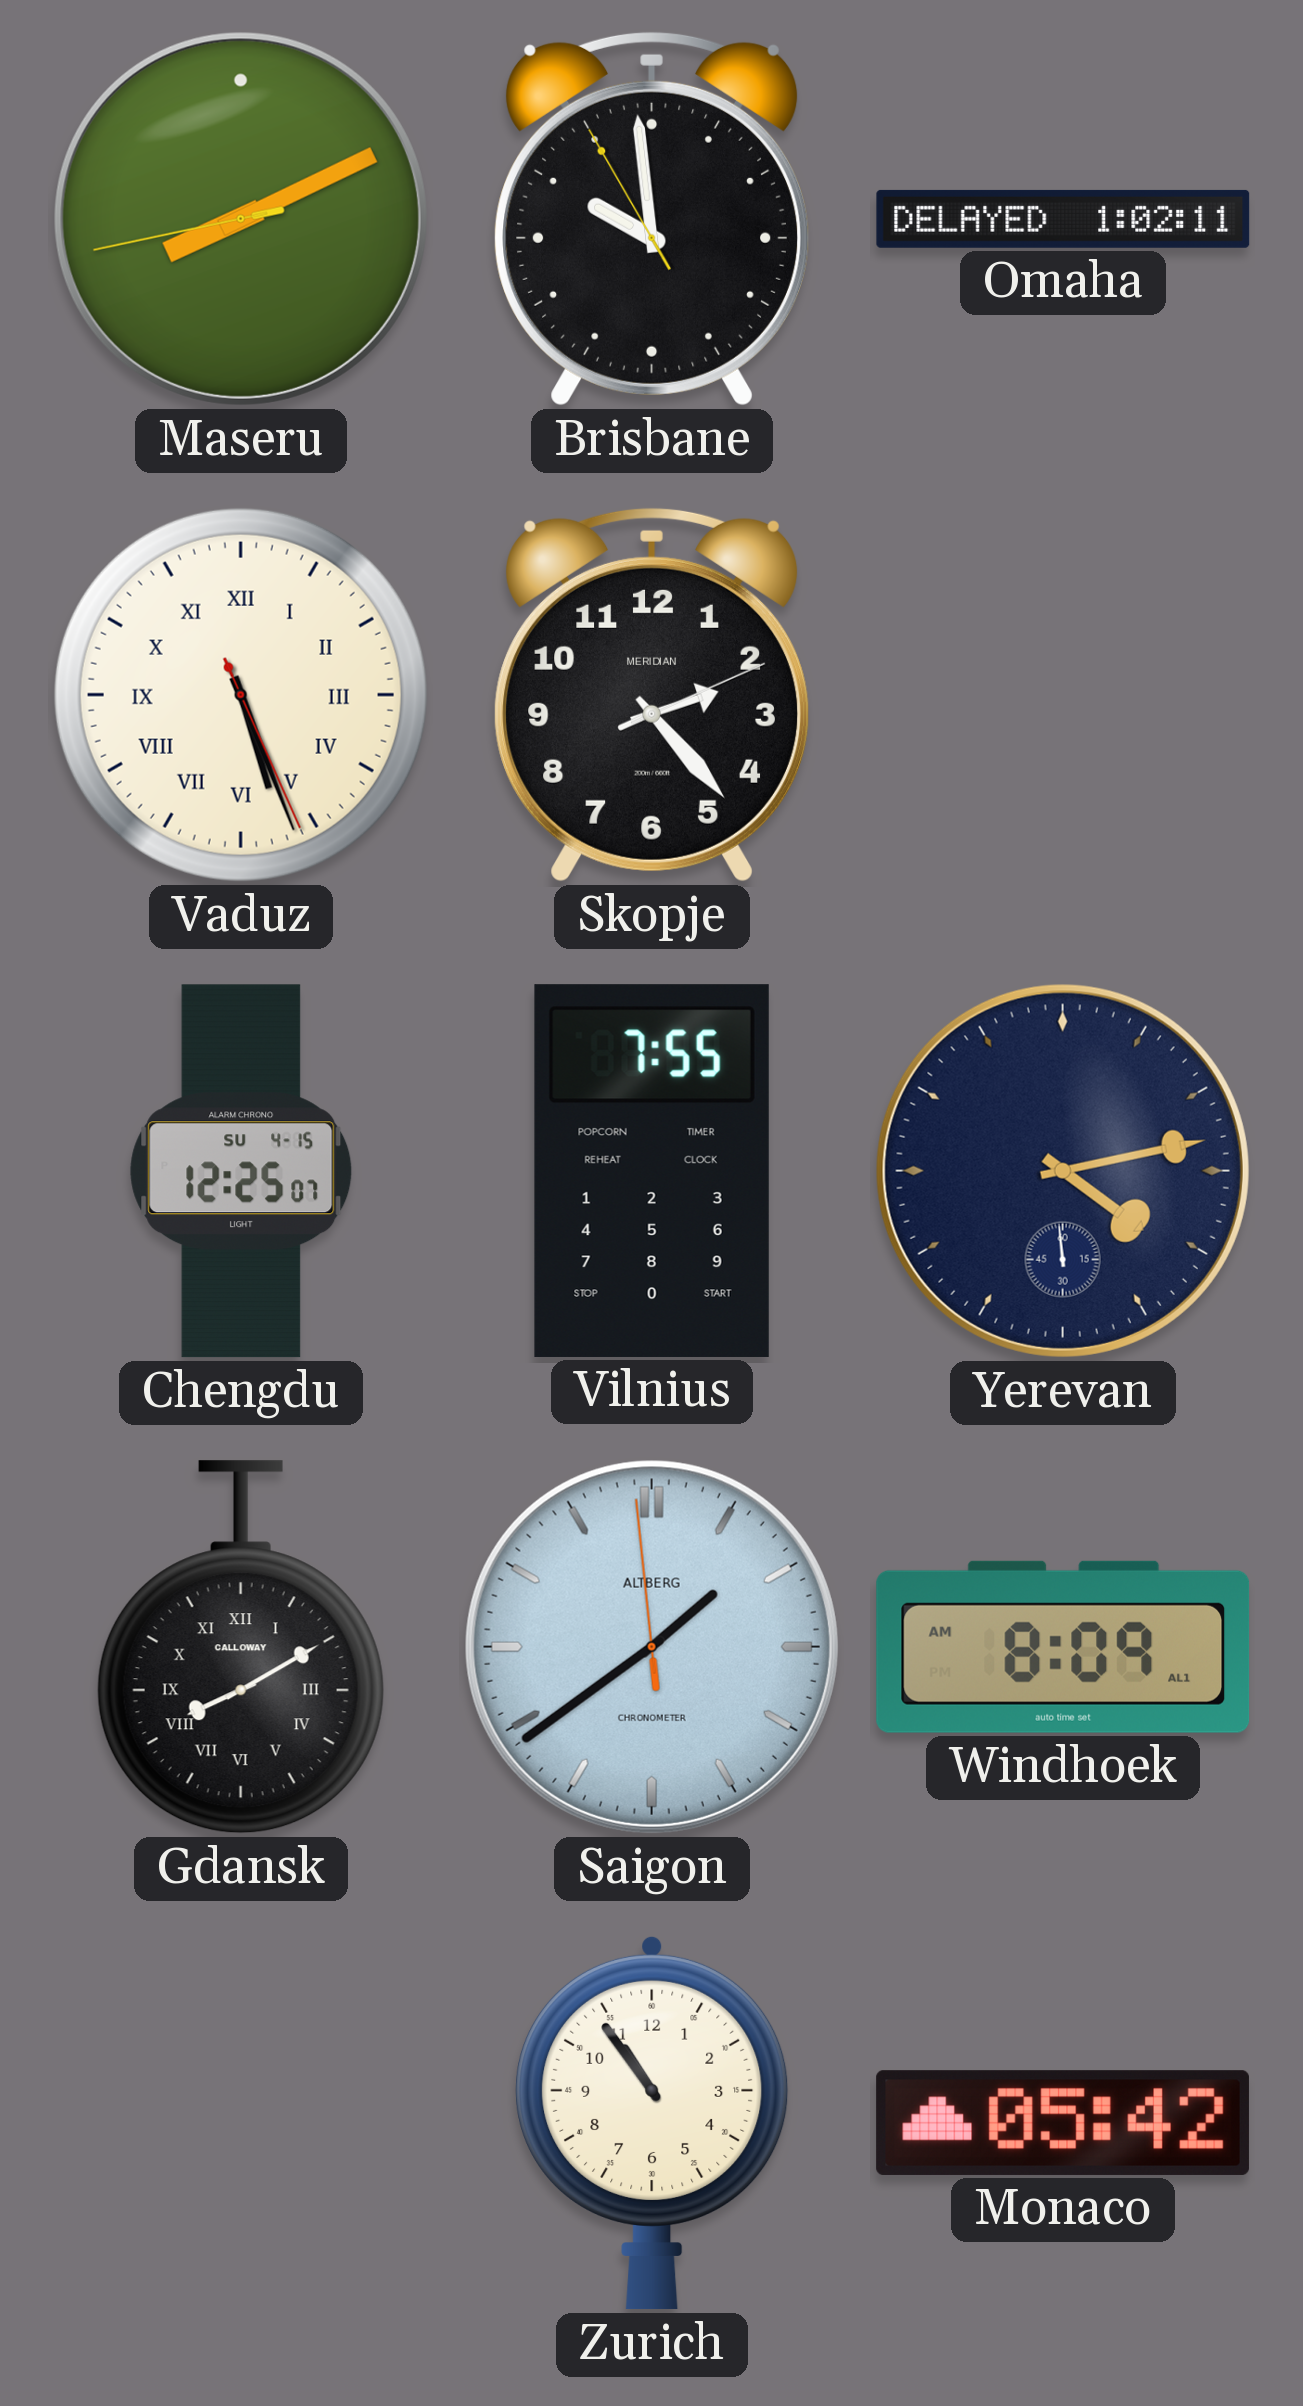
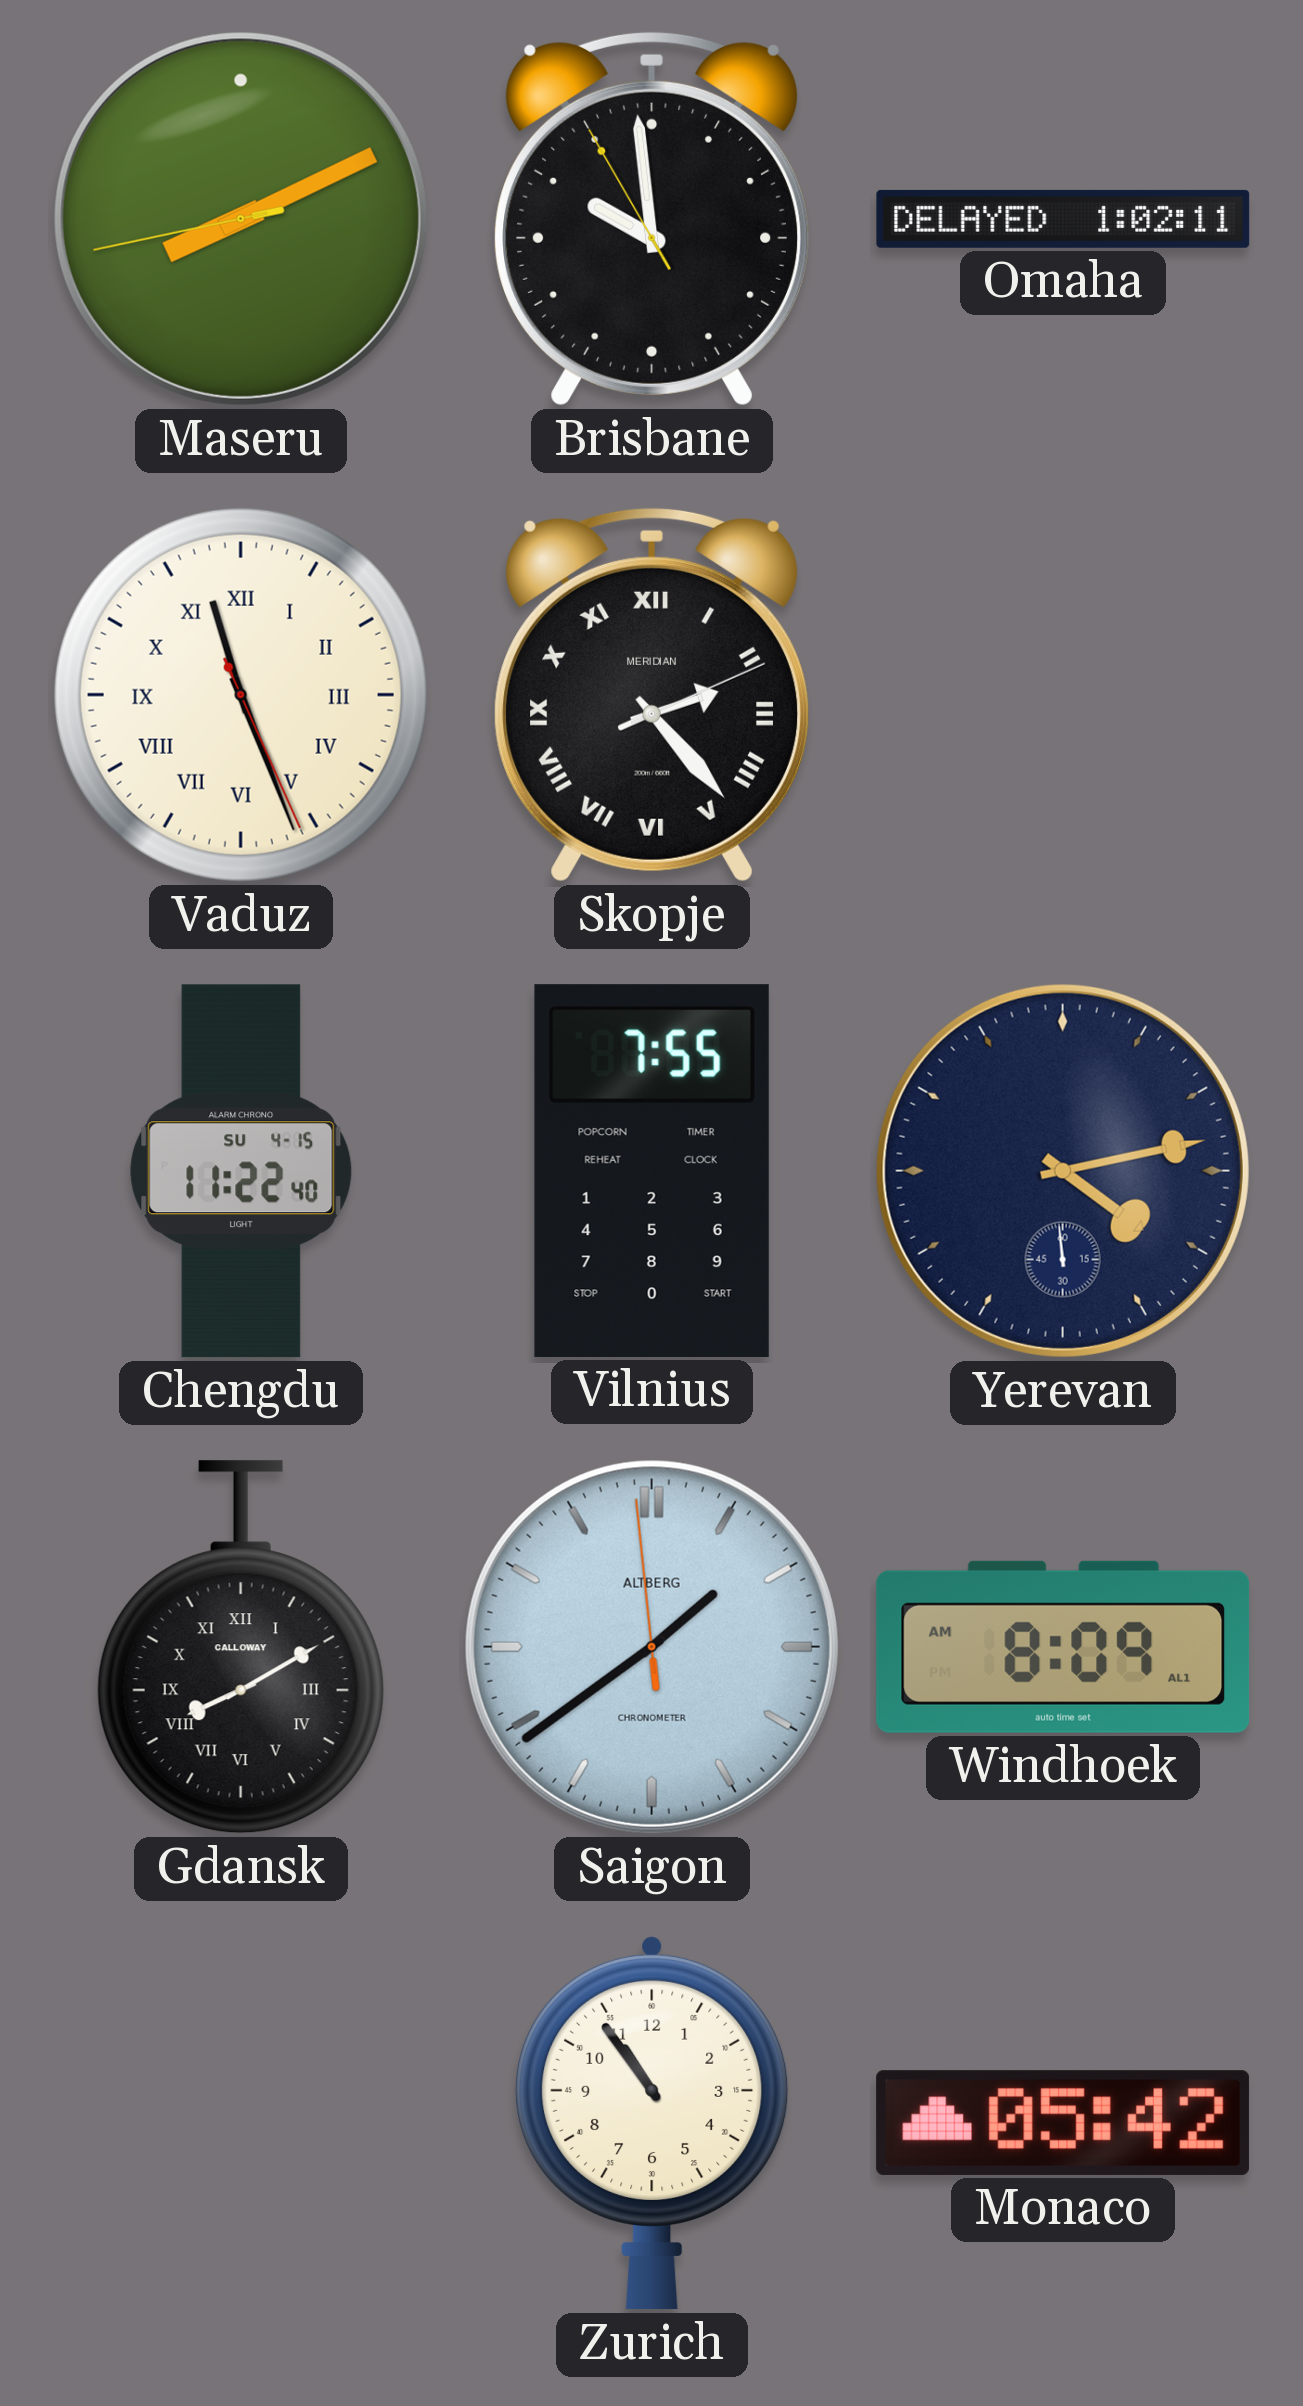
Vaduz: 5:26 -> 11:26 (241, 695)
Skopje numerals: Arabic -> Roman (652, 695)
Chengdu: 12:25 -> 11:22 (241, 1171)
